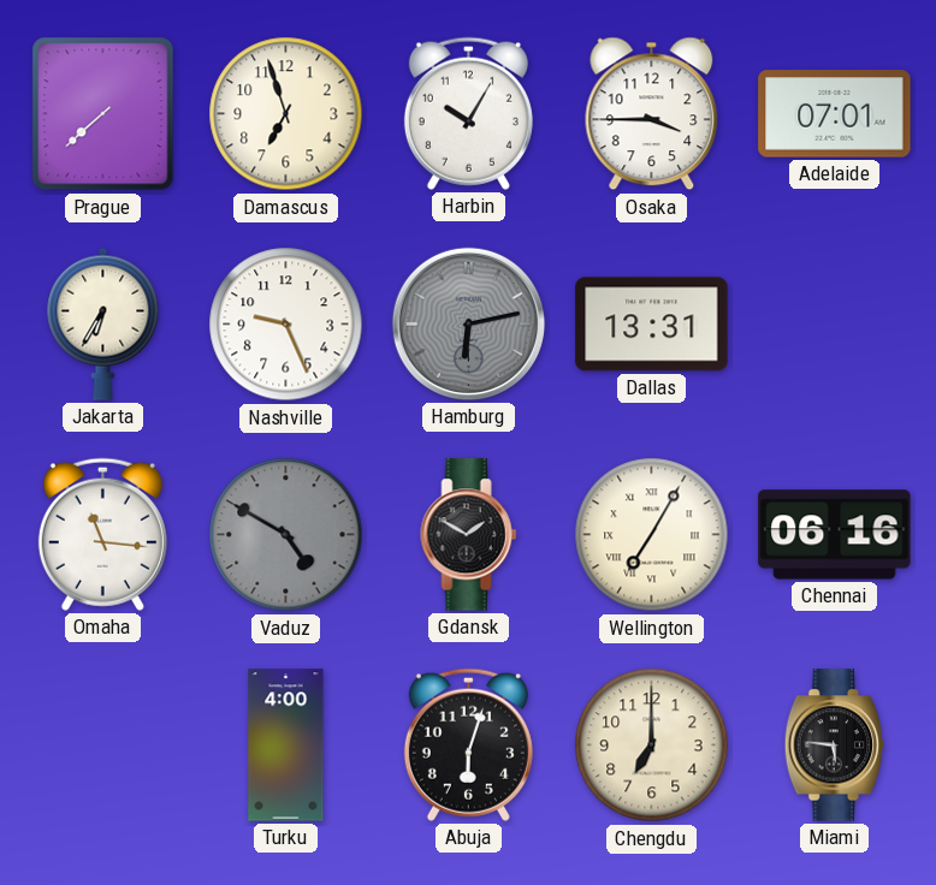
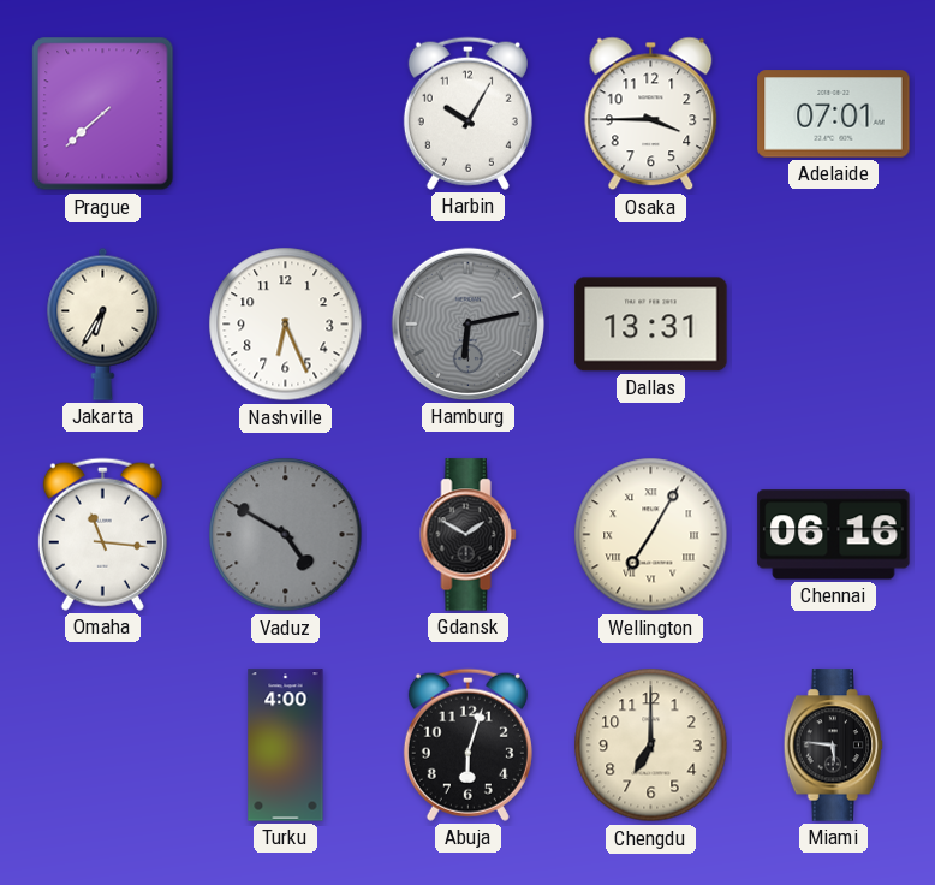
Damascus: 6:57 -> none (286, 114)
Nashville: 9:26 -> 6:26 (286, 325)
